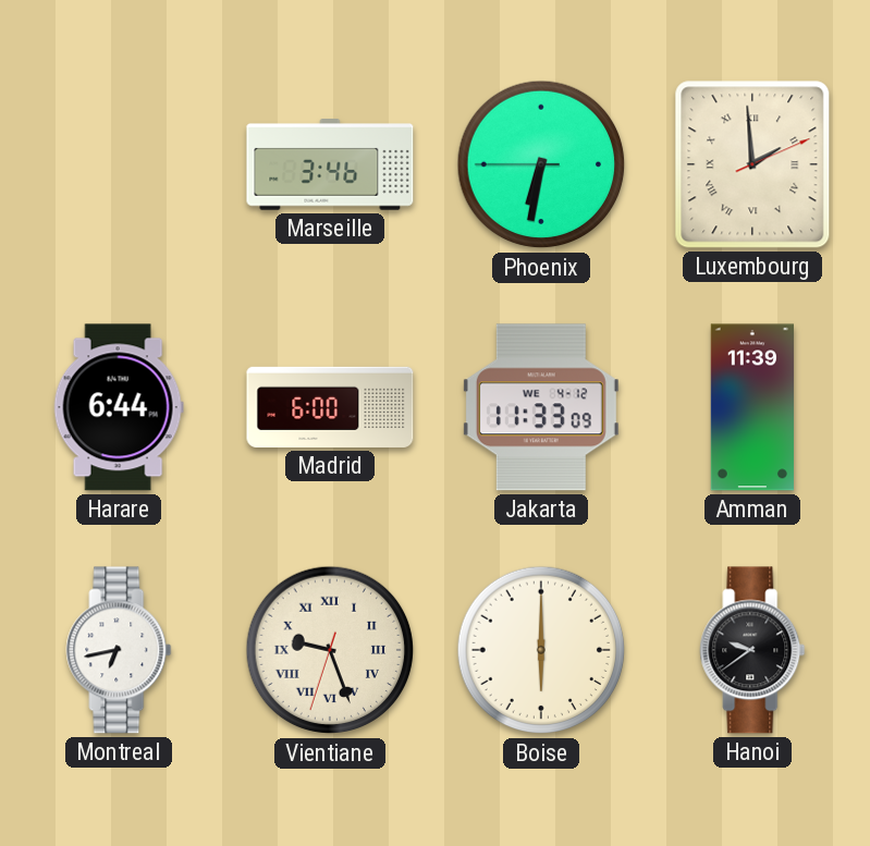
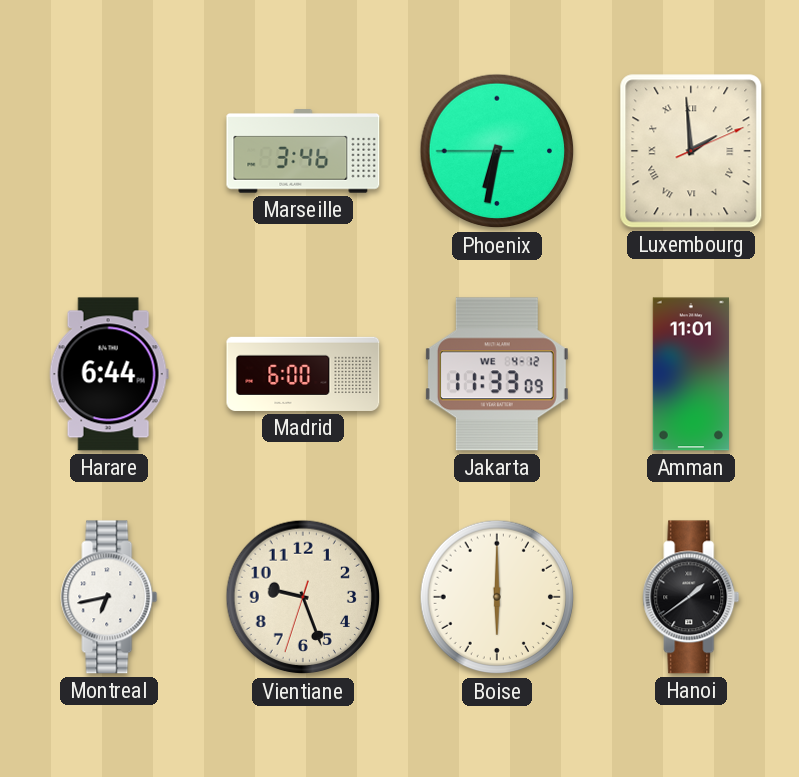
Amman: 11:39 -> 11:01 (691, 374)
Vientiane numerals: Roman -> Arabic (303, 597)
Hanoi: 9:39 -> 1:39 (691, 597)
